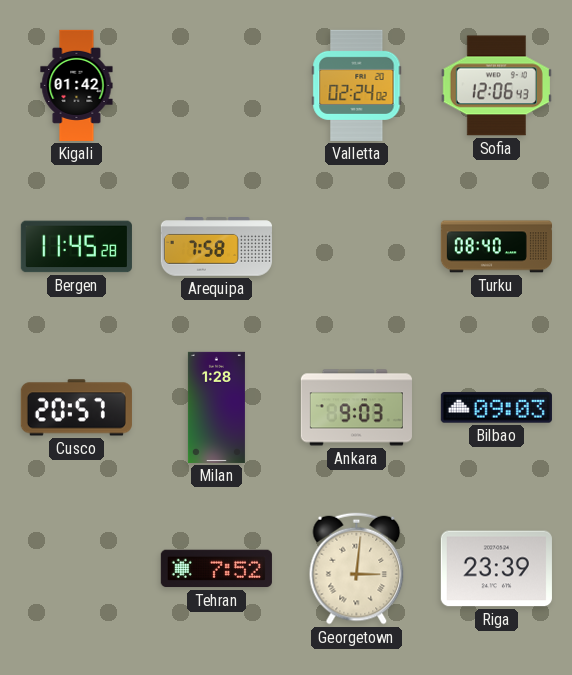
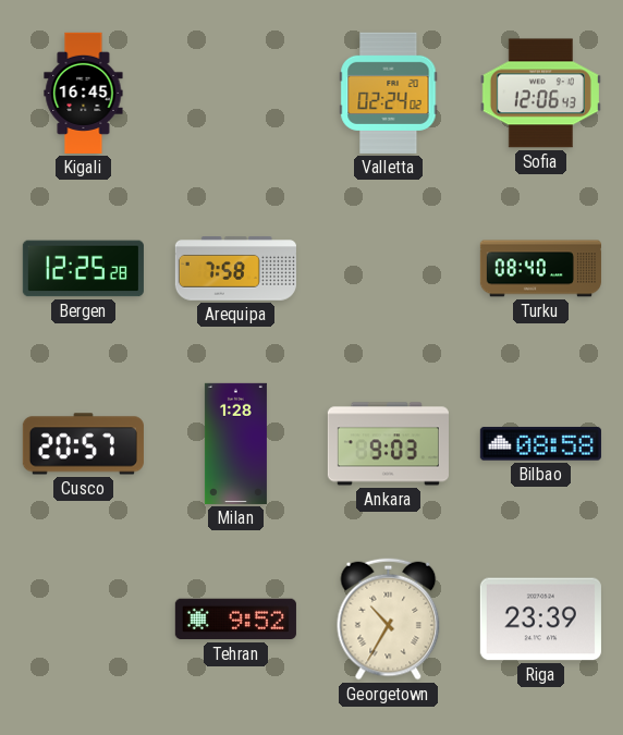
Kigali: 01:42 -> 16:45 (84, 93)
Bergen: 11:45 -> 12:25 (83, 269)
Bilbao: 09:03 -> 08:58 (540, 444)
Tehran: 7:52 -> 9:52 (235, 620)
Georgetown: 3:01 -> 10:35 (389, 620)
